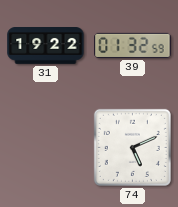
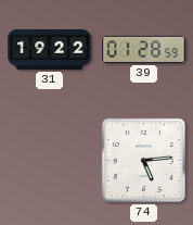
39: 01:32 -> 01:28 (144, 49)
74: 5:11 -> 5:14 (143, 160)
